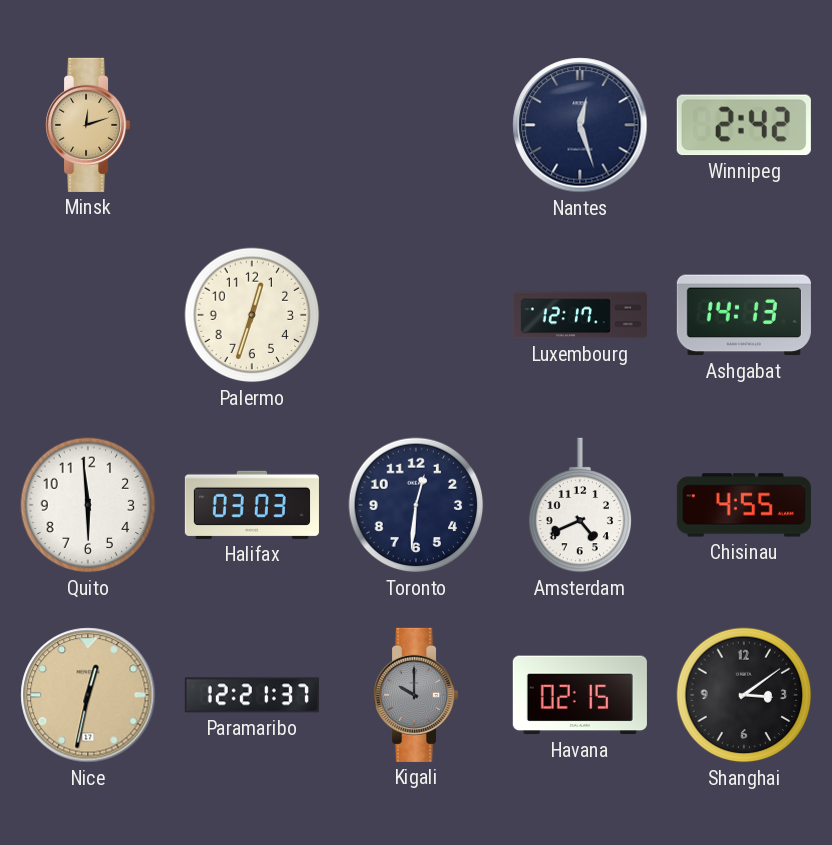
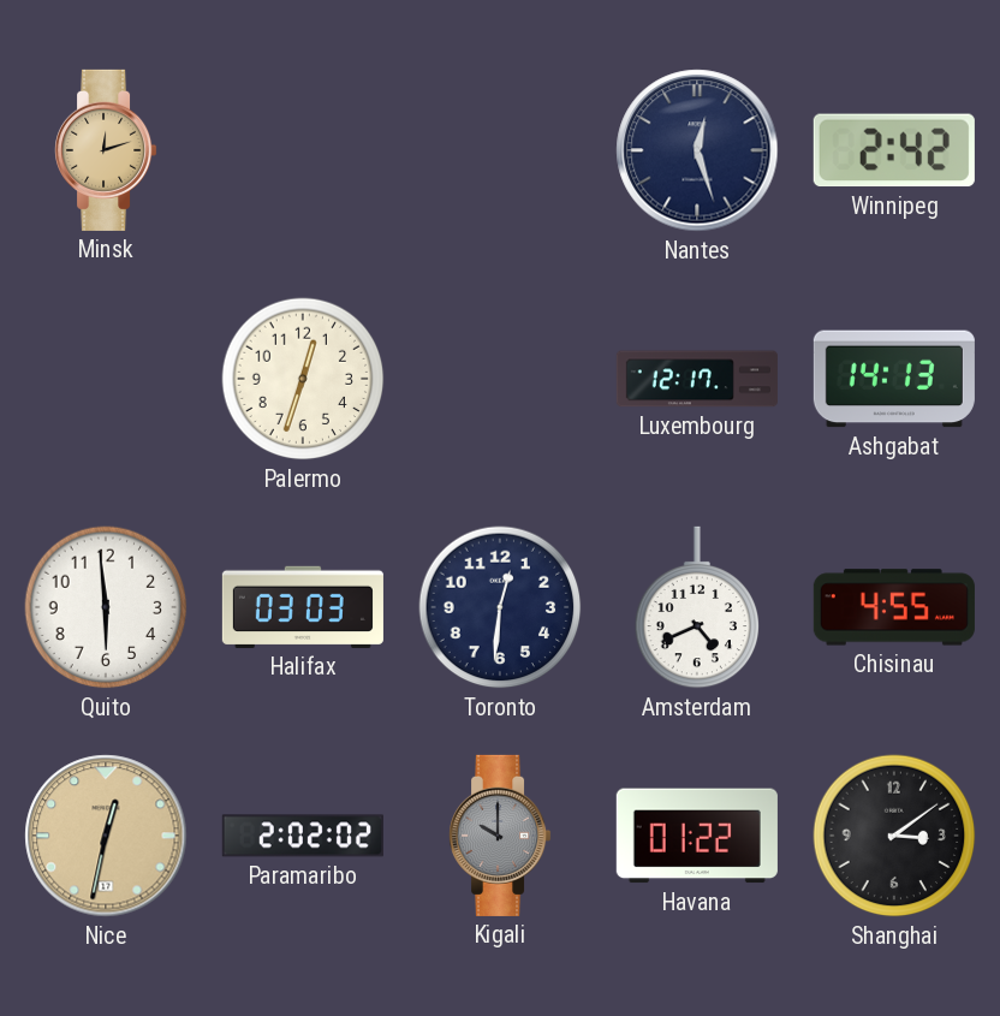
Paramaribo: 12:21 -> 2:02 (303, 836)
Havana: 02:15 -> 01:22 (697, 836)
